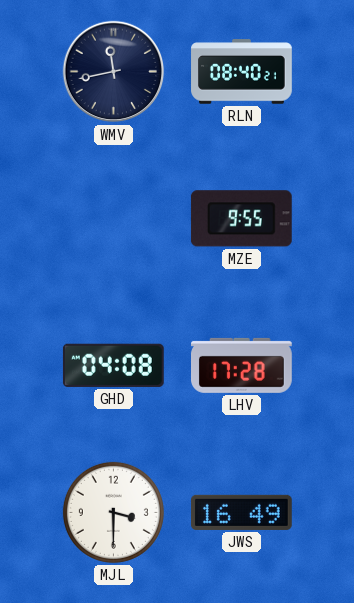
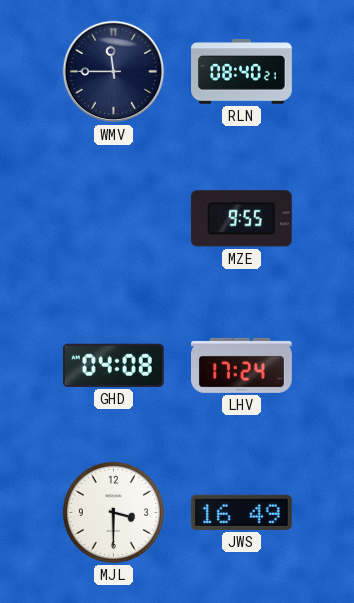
WMV: 11:43 -> 11:45 (114, 72)
LHV: 17:28 -> 17:24 (242, 365)
